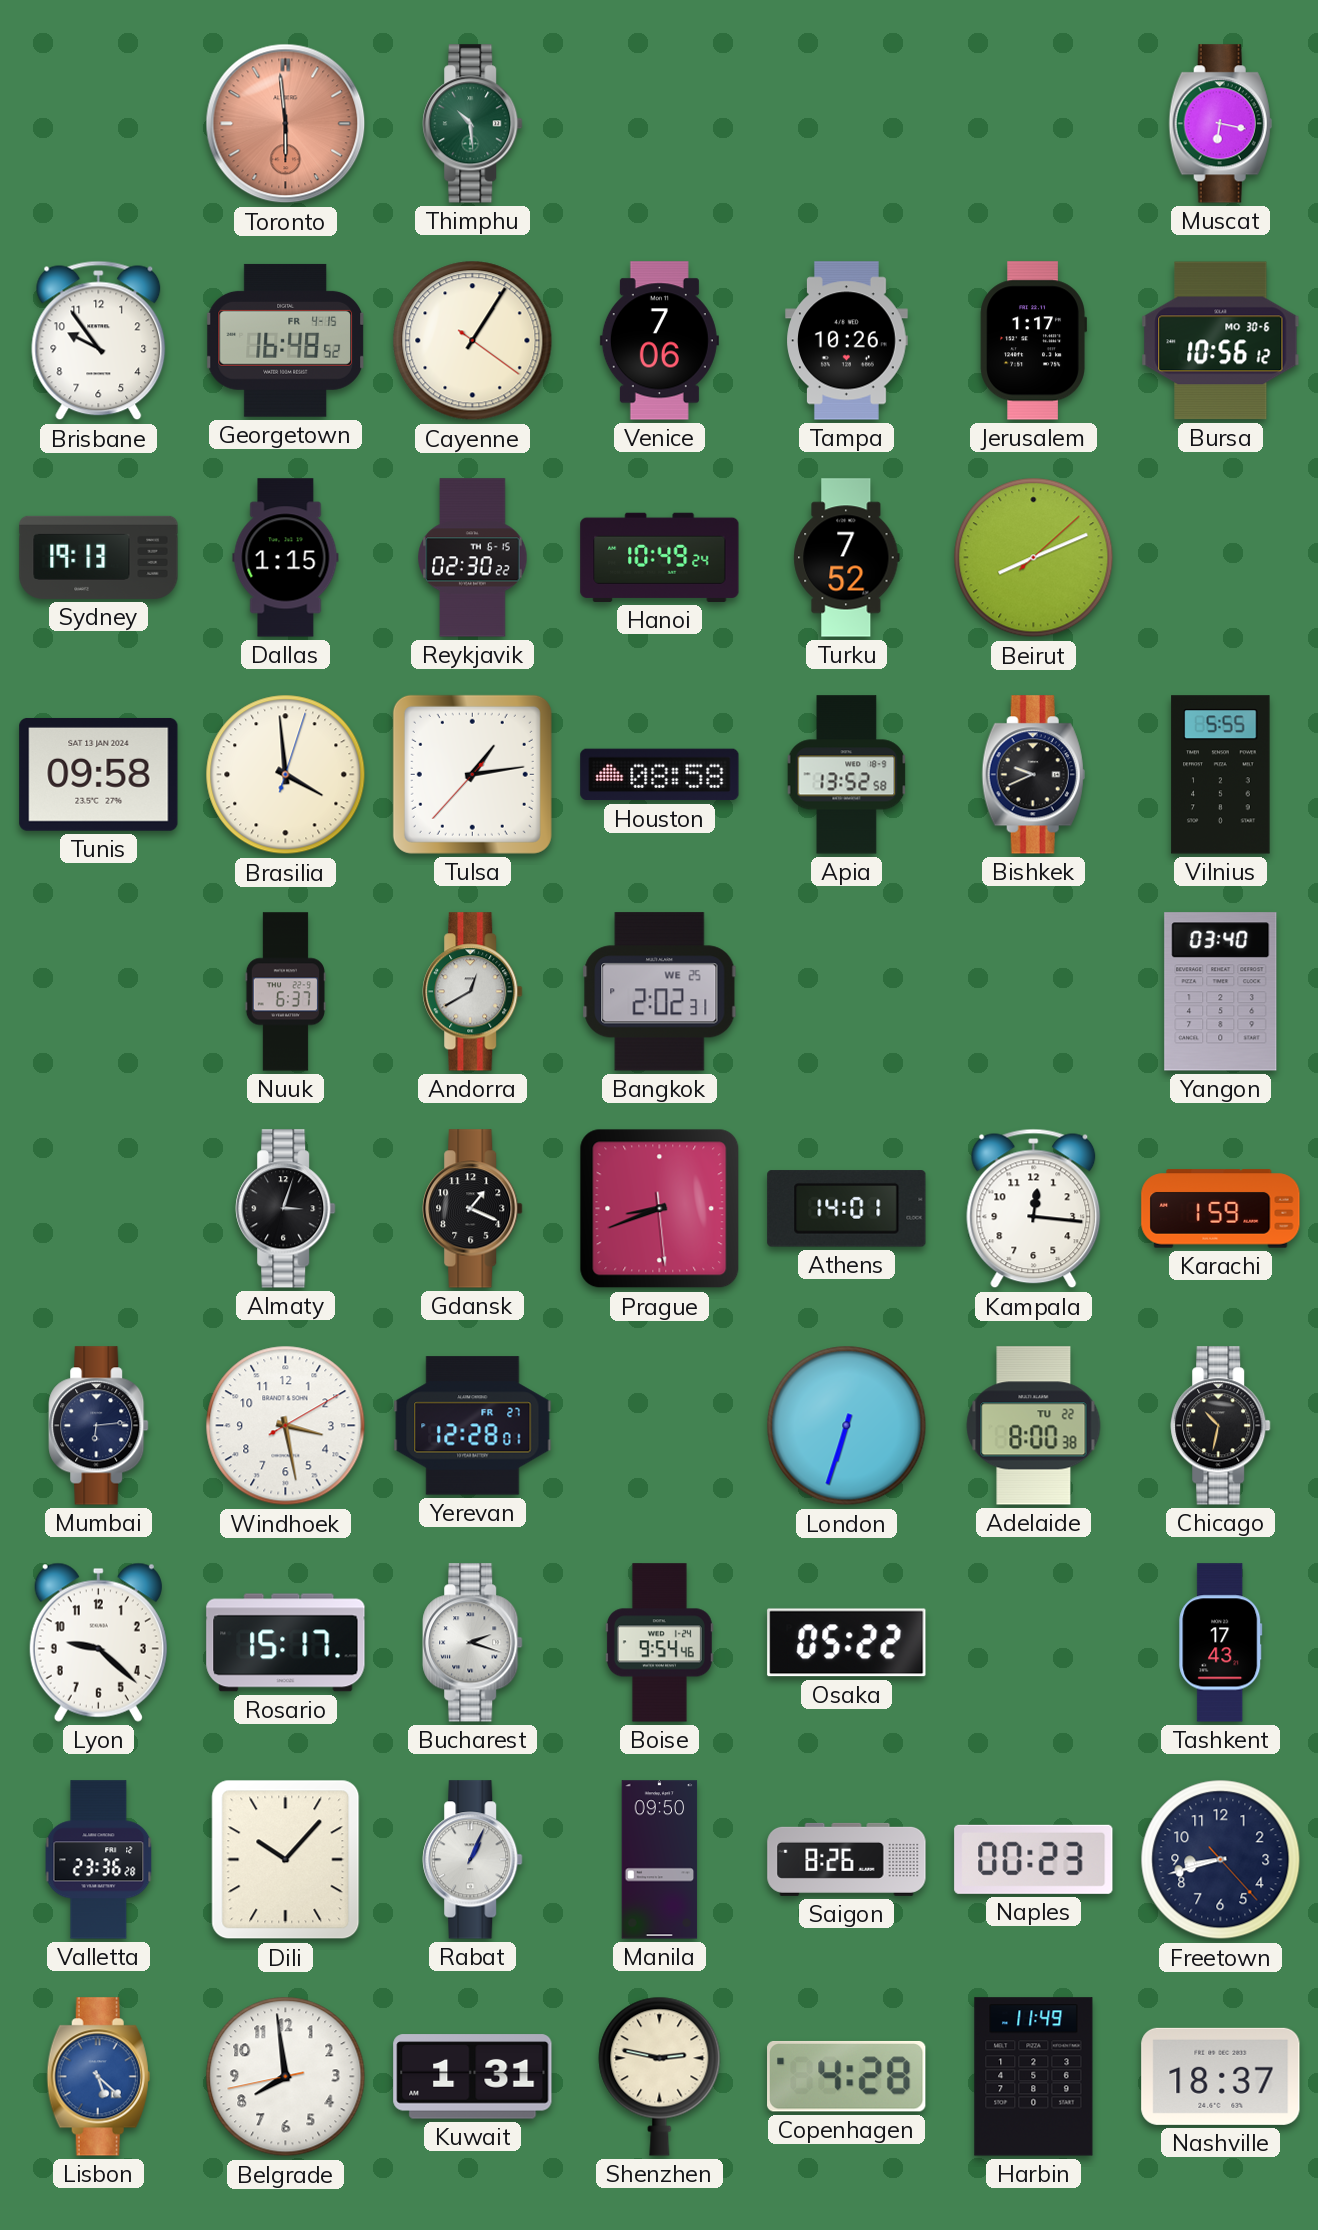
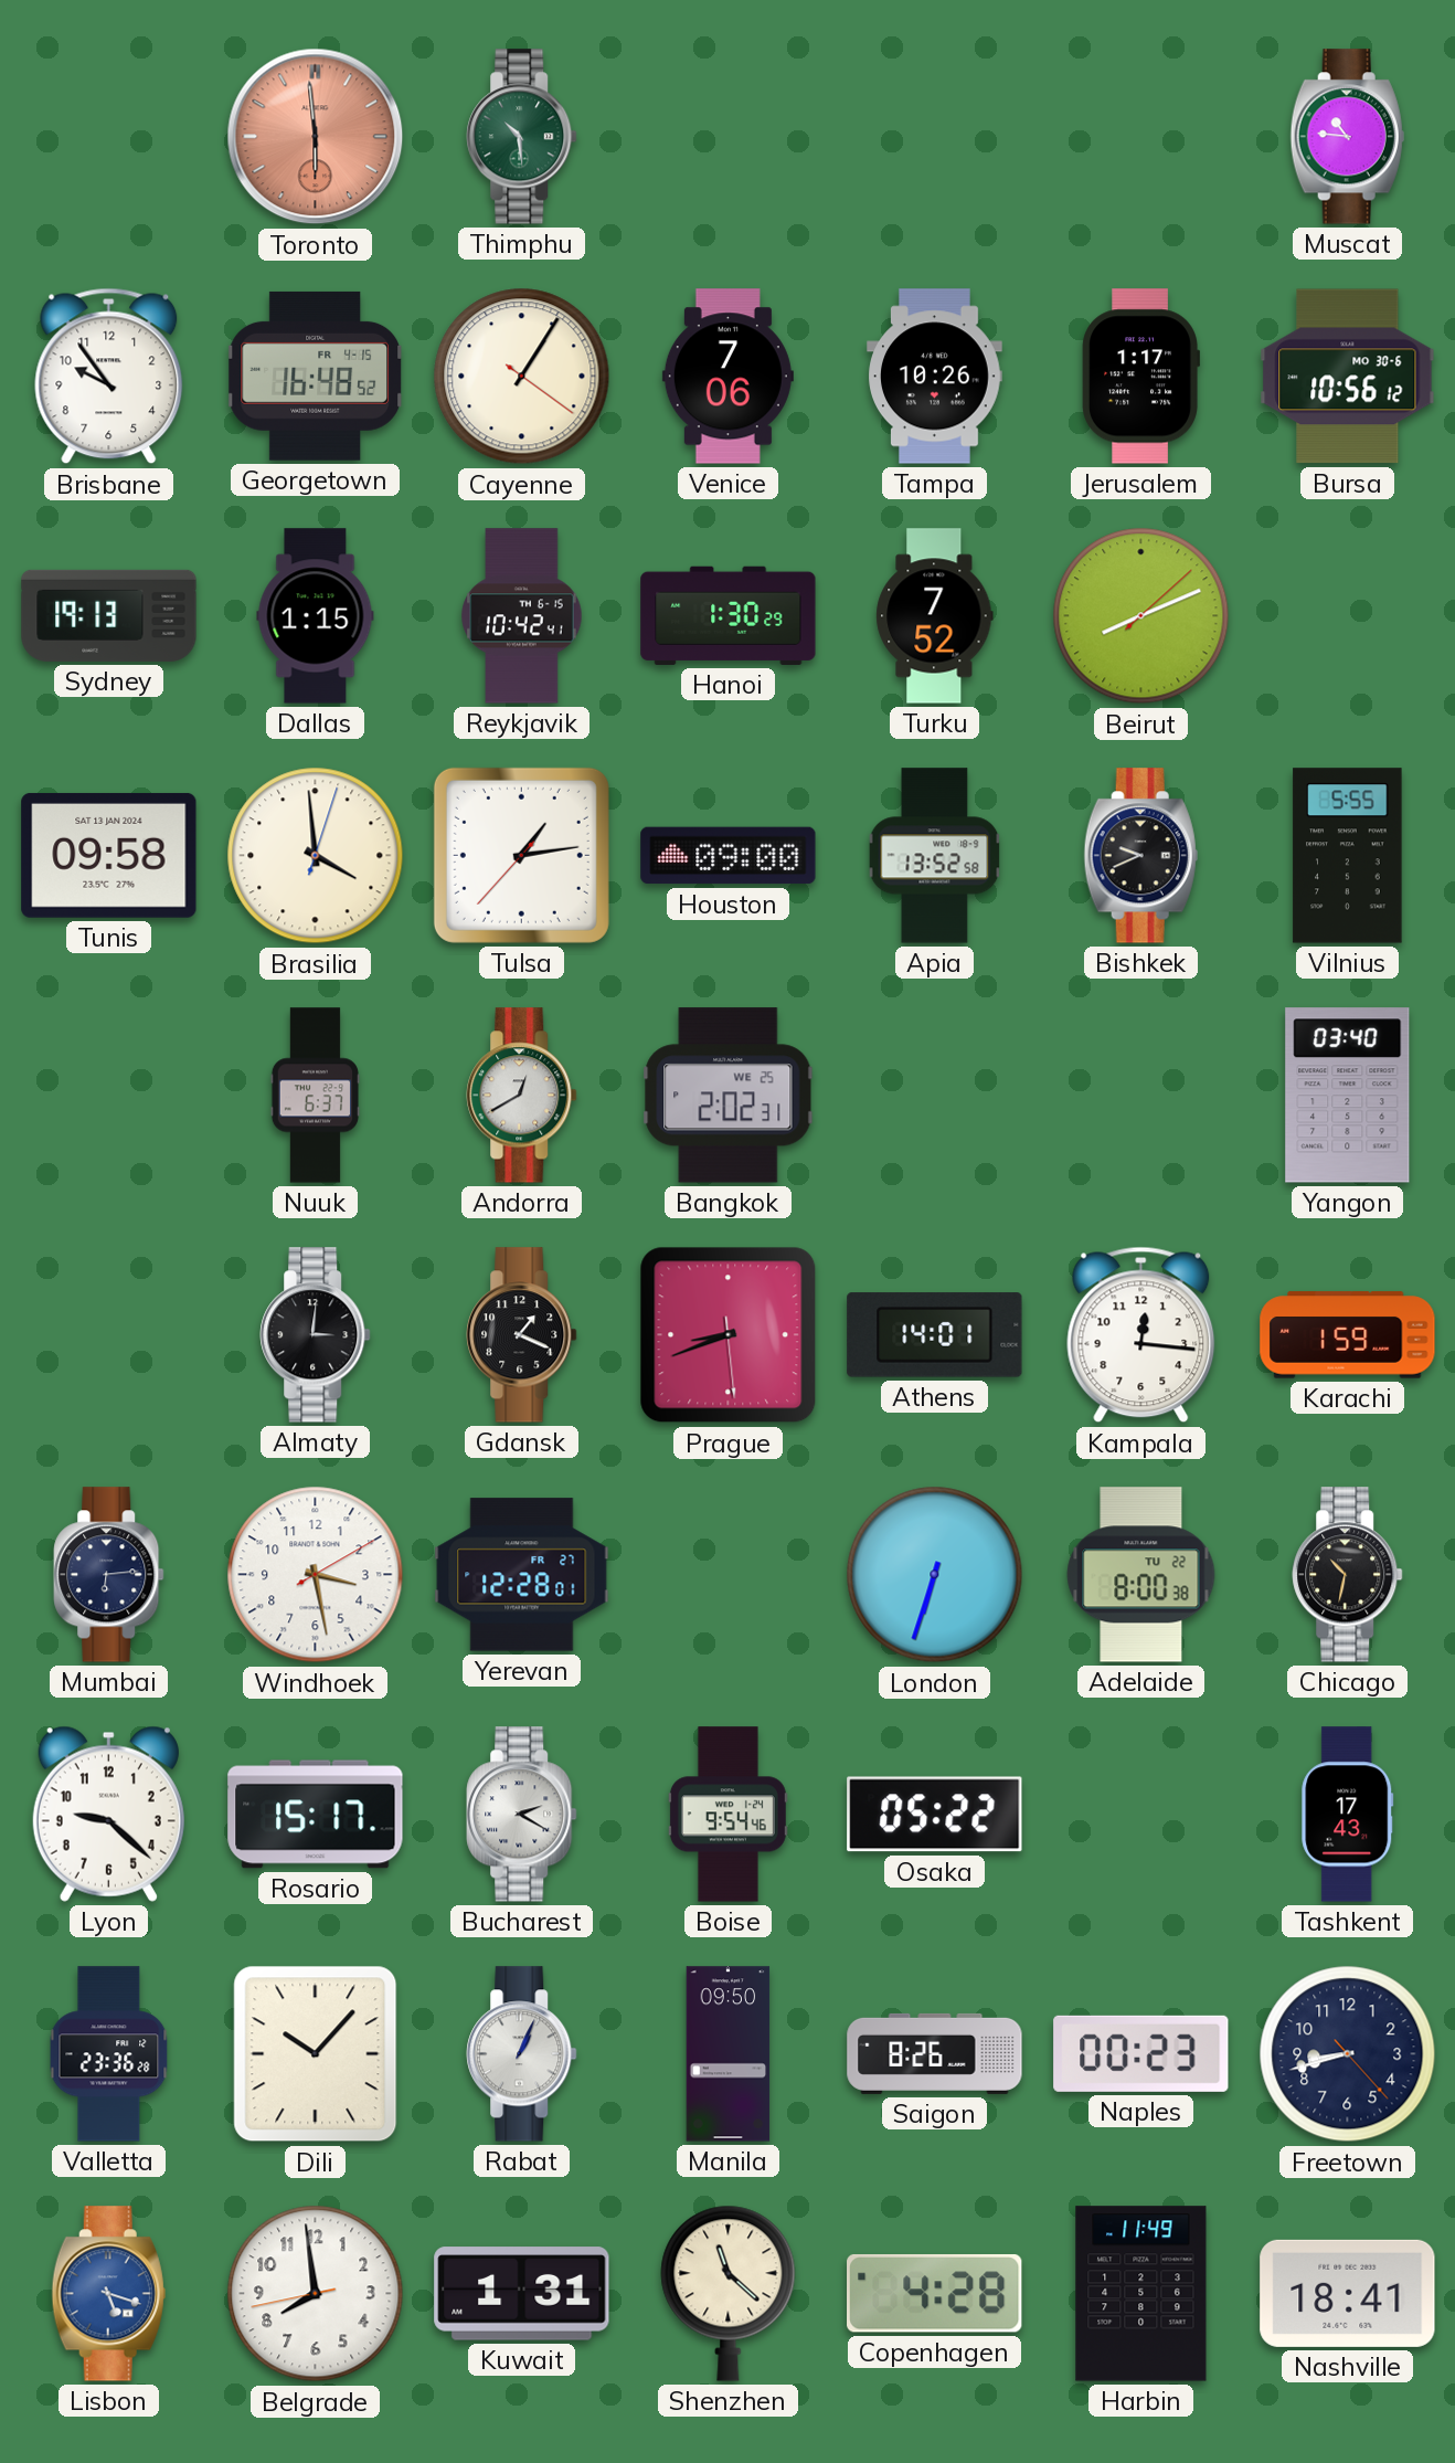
Muscat: 6:17 -> 10:46 (1347, 137)
Reykjavik: 02:30 -> 10:42 (522, 616)
Hanoi: 10:49 -> 1:30 (729, 615)
Houston: 08:58 -> 09:00 (729, 856)
Almaty: 3:03 -> 3:01 (316, 1335)
Bucharest: 2:18 -> 2:20 (522, 1815)
Lisbon: 5:22 -> 5:18 (108, 2294)
Shenzhen: 2:47 -> 11:22 (729, 2293)
Nashville: 18:37 -> 18:41 (1348, 2293)
